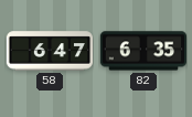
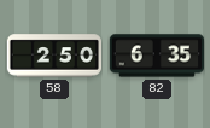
58: 6:47 -> 2:50 (53, 56)
